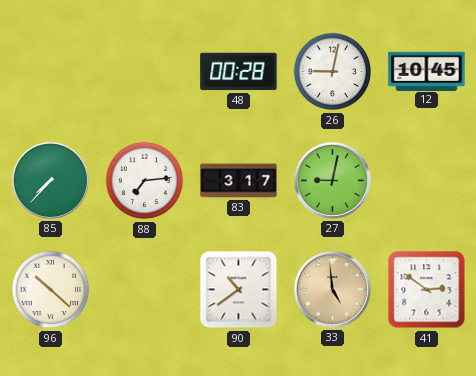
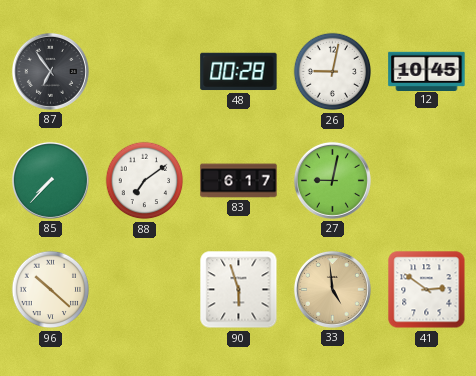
87: none -> 6:54 (50, 71)
88: 7:14 -> 7:09 (145, 181)
83: 3:17 -> 6:17 (239, 181)
90: 10:39 -> 5:57 (239, 290)
